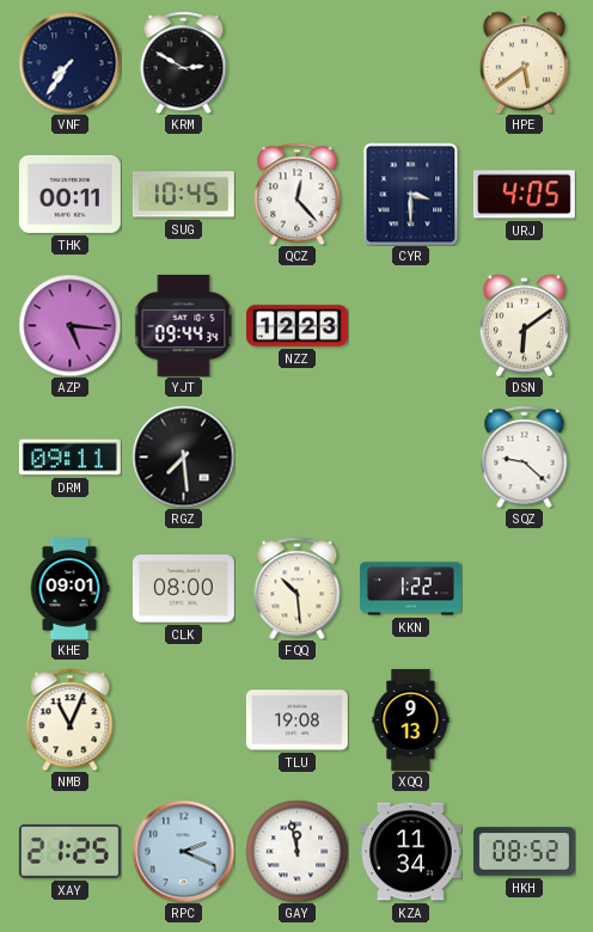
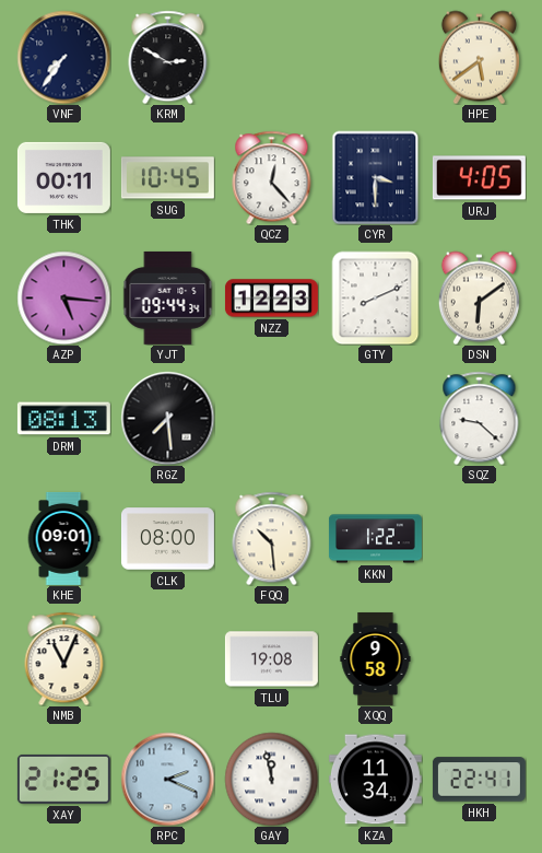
GTY: none -> 8:11 (376, 297)
DRM: 09:11 -> 08:13 (63, 419)
XQQ: 9:13 -> 9:58 (376, 658)
HKH: 08:52 -> 22:41 (479, 780)
